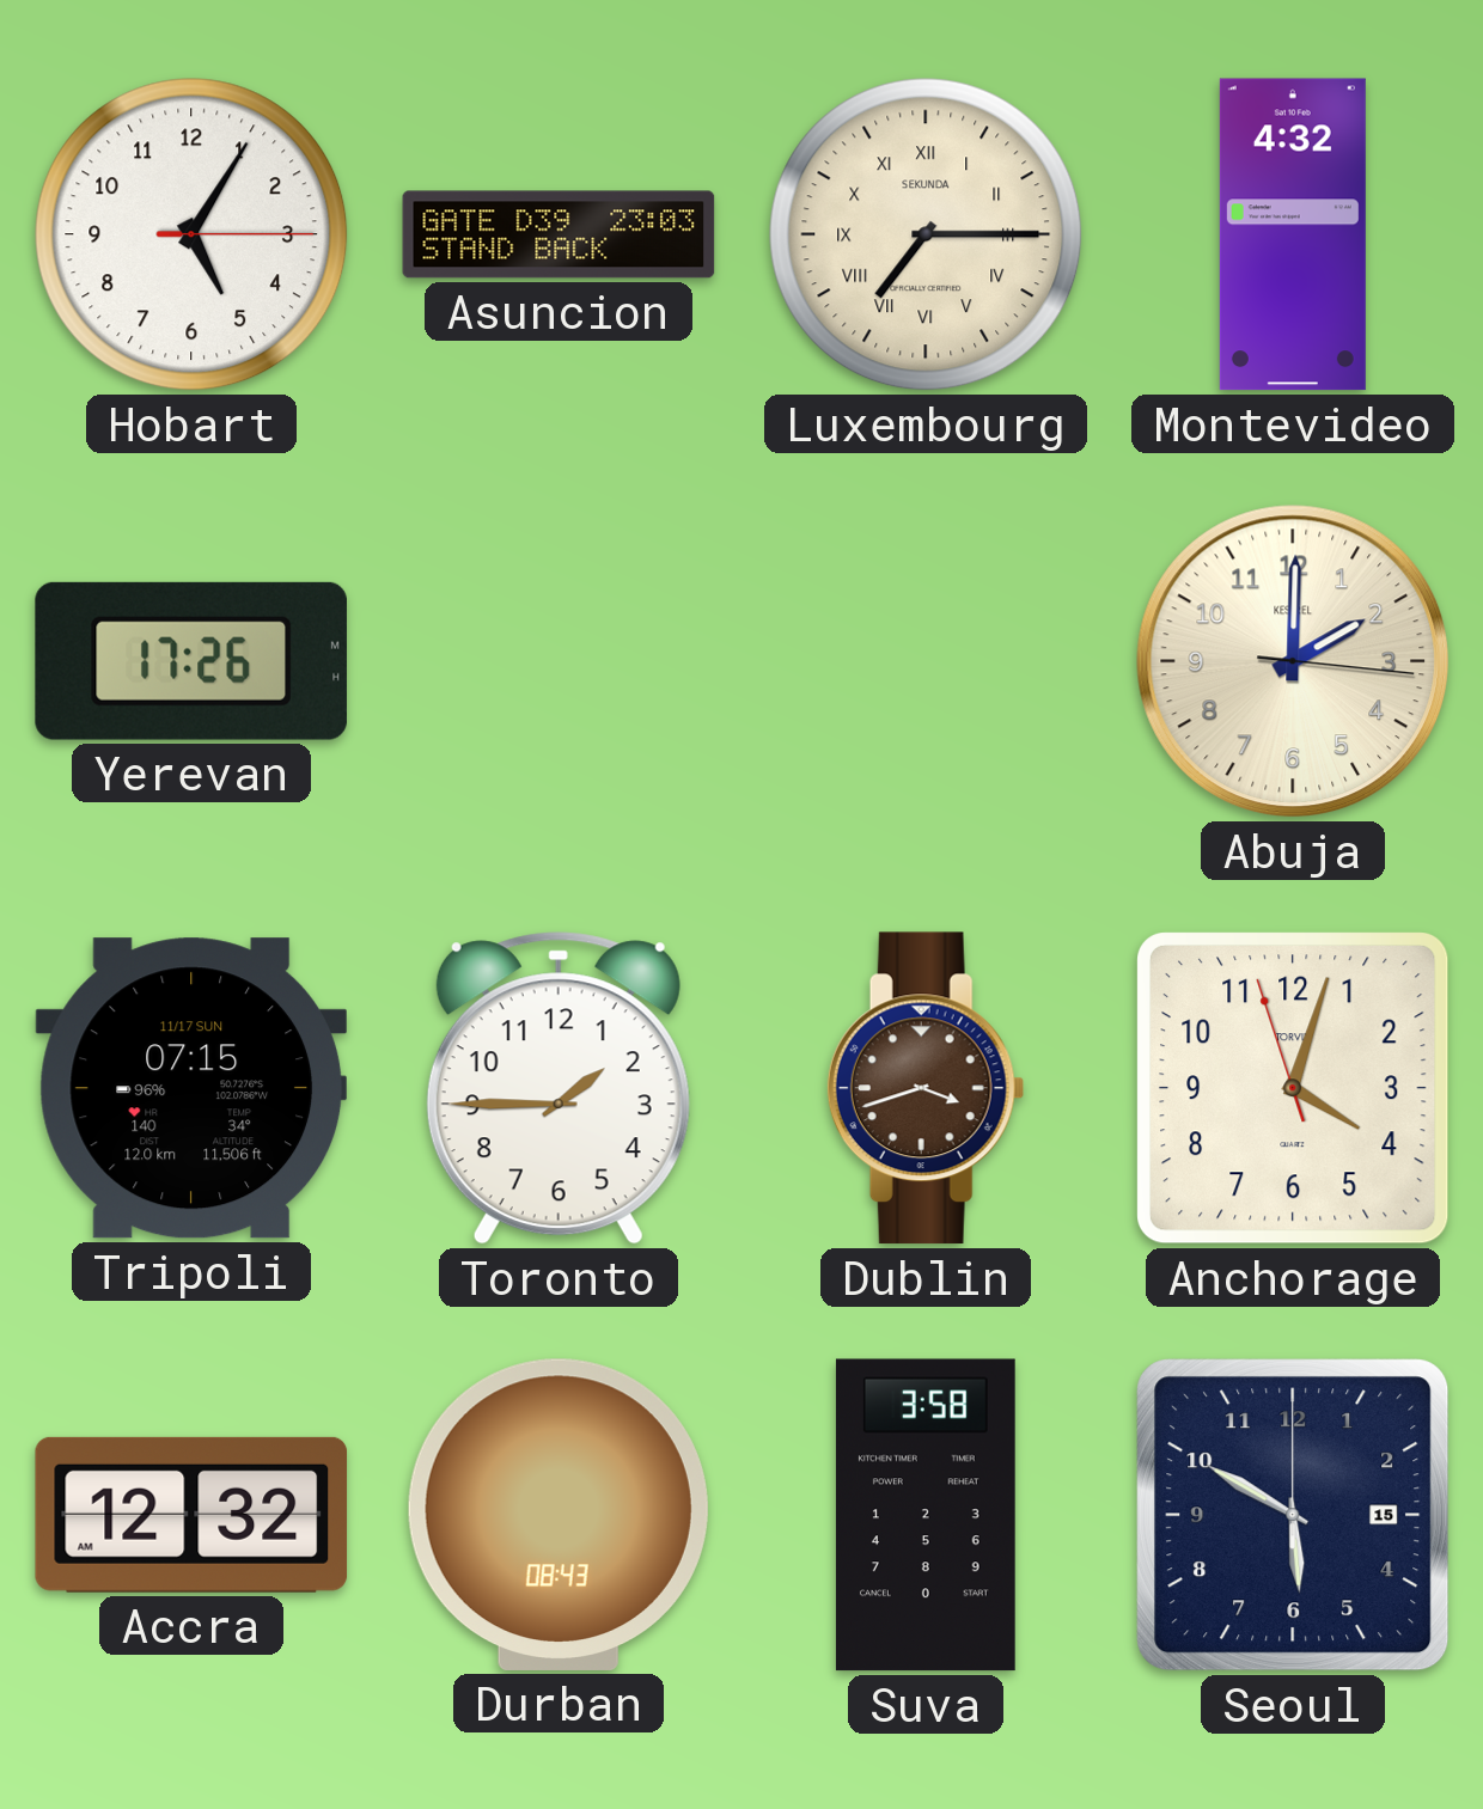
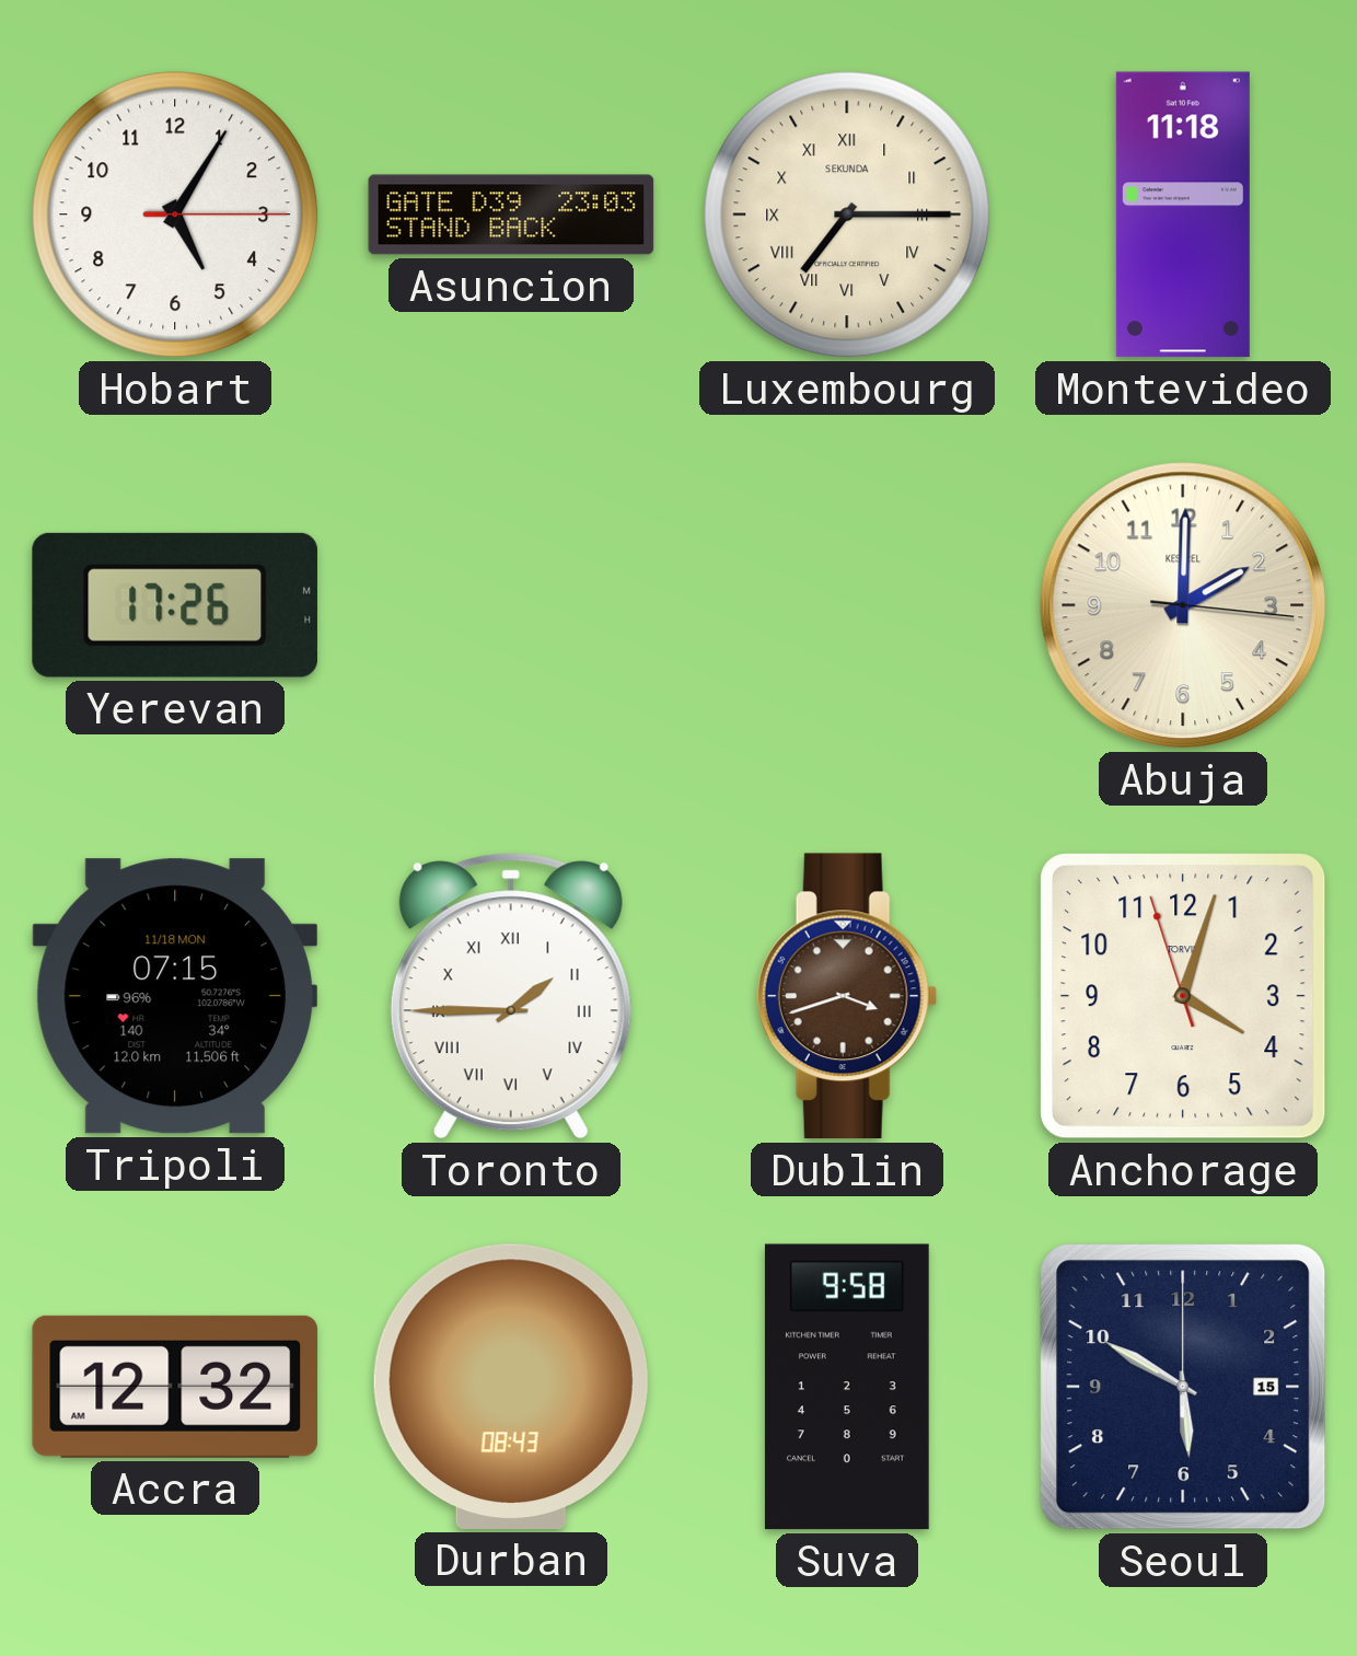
Montevideo: 4:32 -> 11:18 (1183, 215)
Tripoli date: 11/17 SUN -> 11/18 MON (174, 996)
Toronto numerals: Arabic -> Roman (511, 996)
Suva: 3:58 -> 9:58 (847, 1387)
